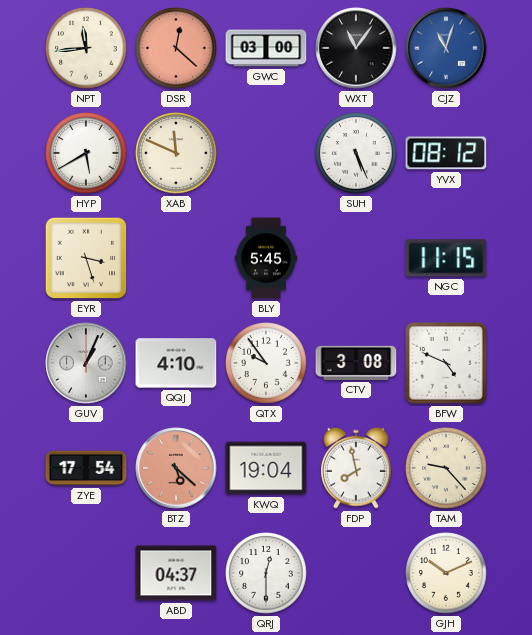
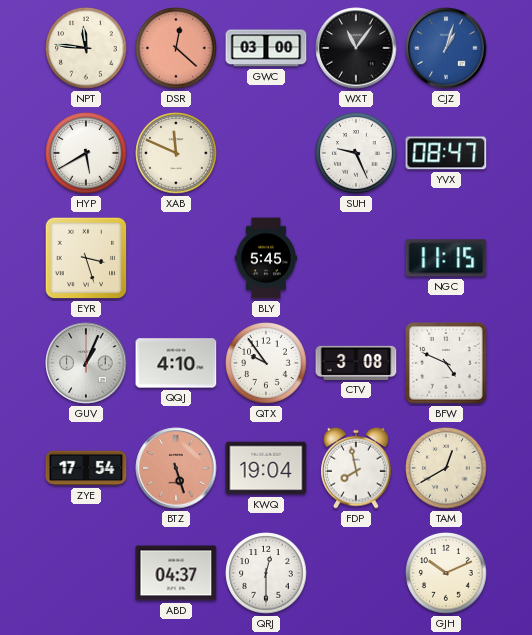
NPT: 11:44 -> 11:46 (86, 48)
CJZ: 11:03 -> 1:03 (446, 48)
SUH: 5:26 -> 9:26 (356, 153)
YVX: 08:12 -> 08:47 (446, 153)
BTZ: 5:22 -> 5:27 (176, 468)
TAM: 9:23 -> 12:40 (446, 468)
